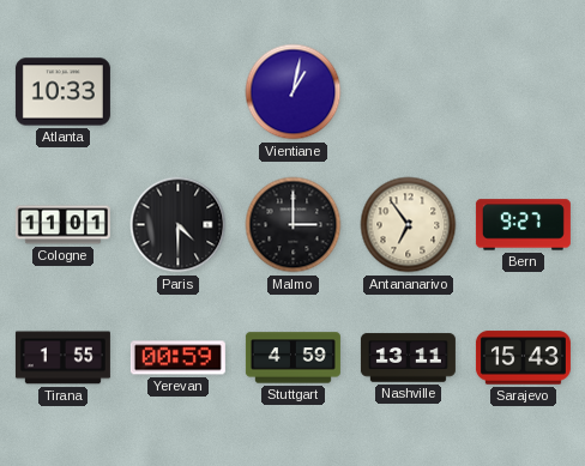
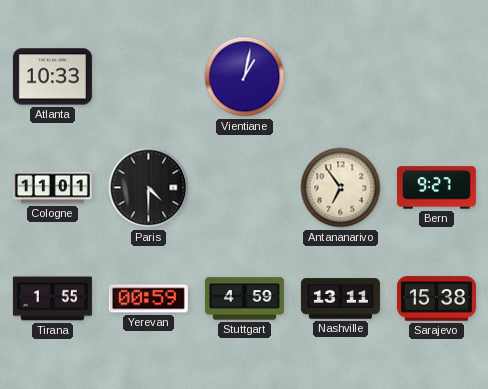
Malmo: 3:00 -> none (294, 225)
Sarajevo: 15:43 -> 15:38 (436, 299)
